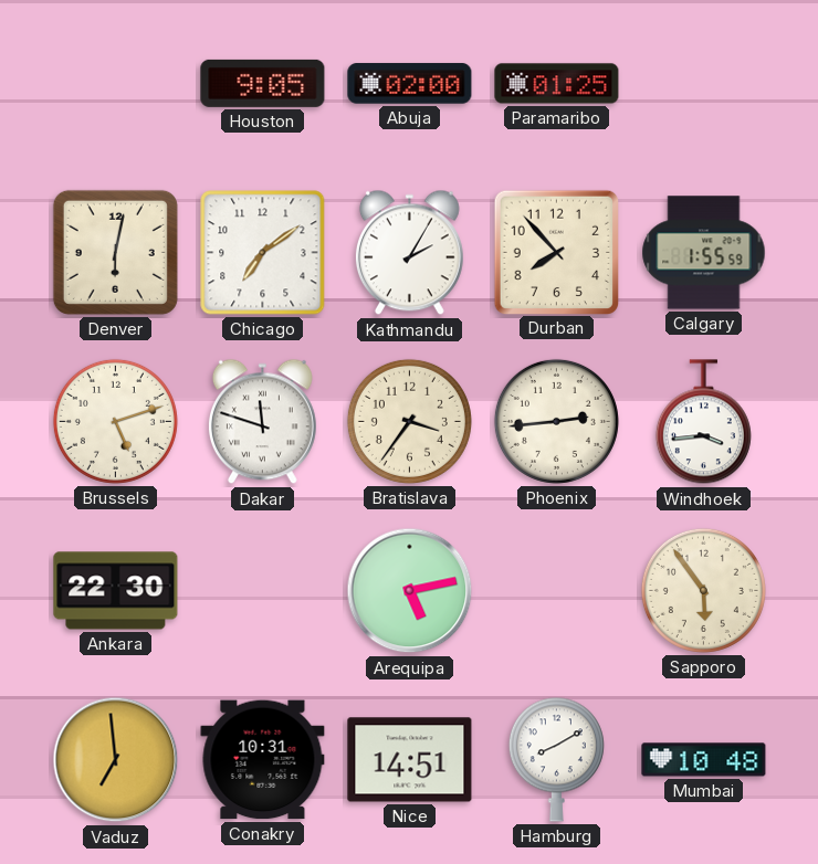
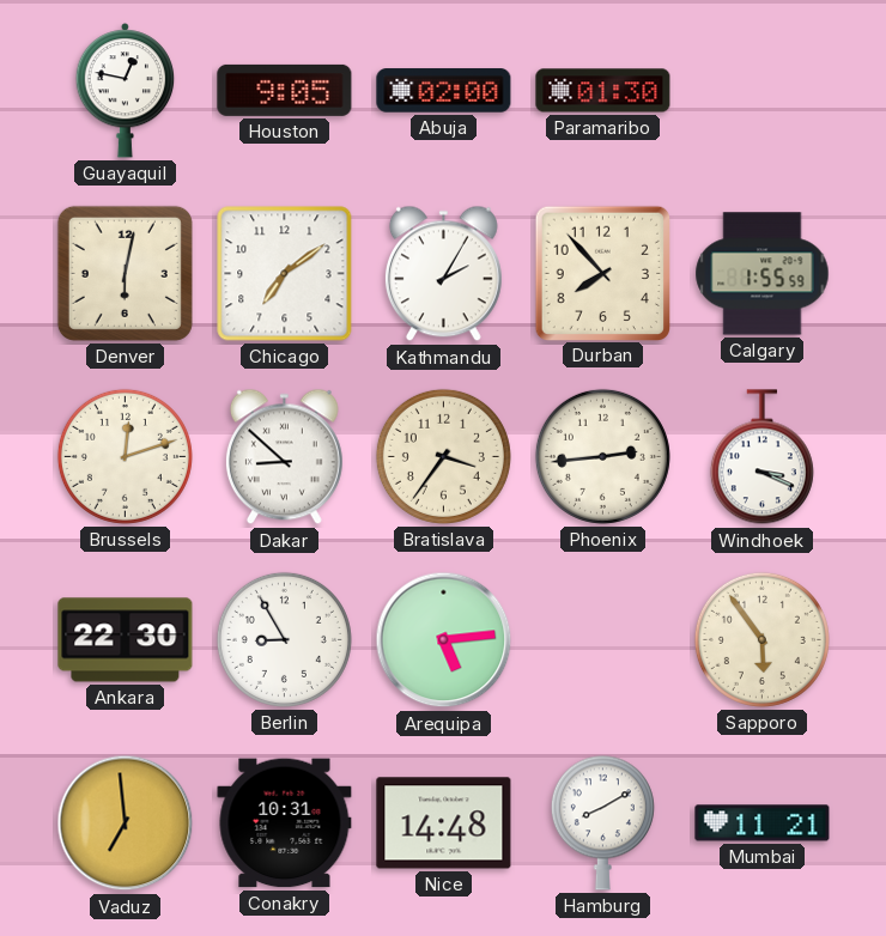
Guayaquil: none -> 12:47 (126, 91)
Paramaribo: 01:25 -> 01:30 (603, 91)
Brussels: 5:12 -> 12:12 (125, 456)
Dakar: 11:48 -> 8:52 (284, 457)
Windhoek: 3:44 -> 3:19 (761, 457)
Berlin: none -> 8:55 (284, 639)
Arequipa: 5:13 -> 5:14 (444, 640)
Nice: 14:51 -> 14:48 (444, 823)
Mumbai: 10:48 -> 11:21 (763, 823)
